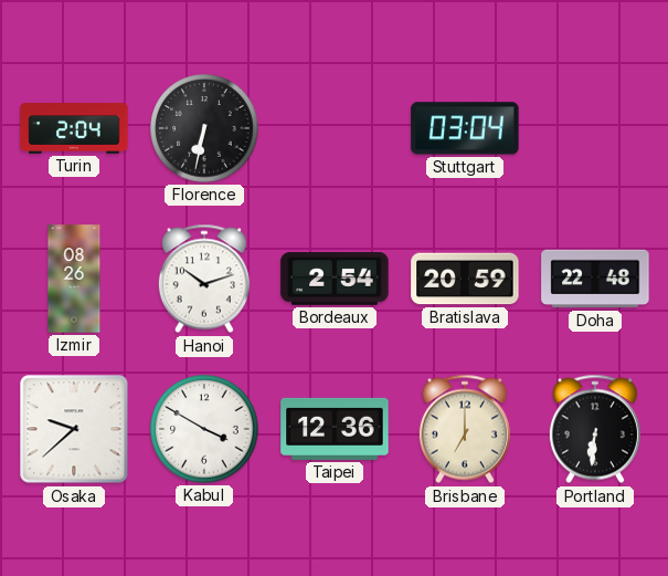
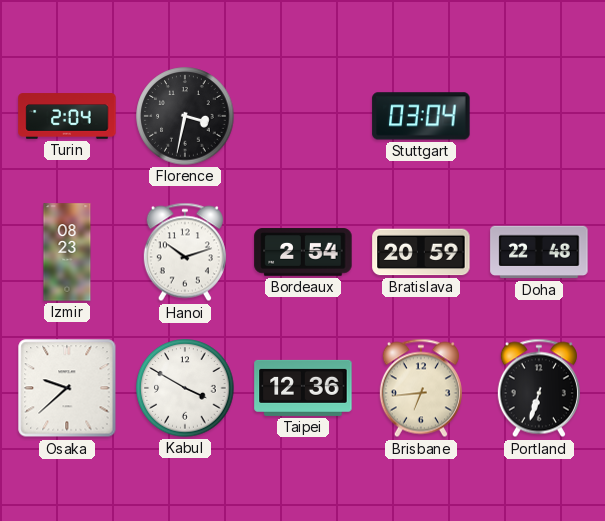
Florence: 6:32 -> 3:32 (185, 116)
Izmir: 08:26 -> 08:23 (67, 252)
Brisbane: 7:00 -> 6:44 (421, 388)
Portland: 6:31 -> 6:33 (539, 388)
